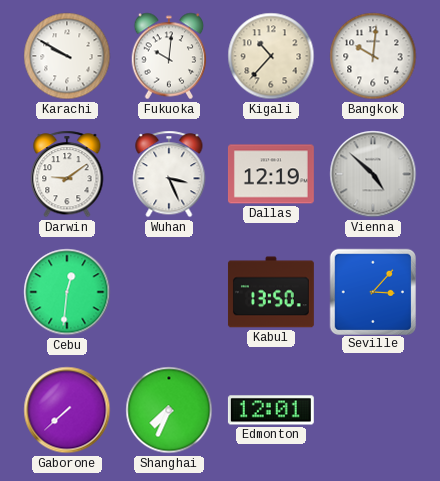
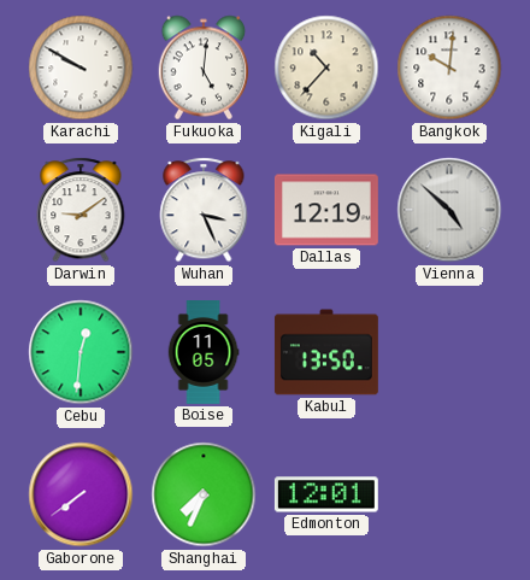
Fukuoka: 10:01 -> 5:01 (204, 68)
Boise: none -> 11:05 (204, 353)
Seville: 3:07 -> none (372, 291)
Gaborone: 7:38 -> 7:39 (81, 494)
